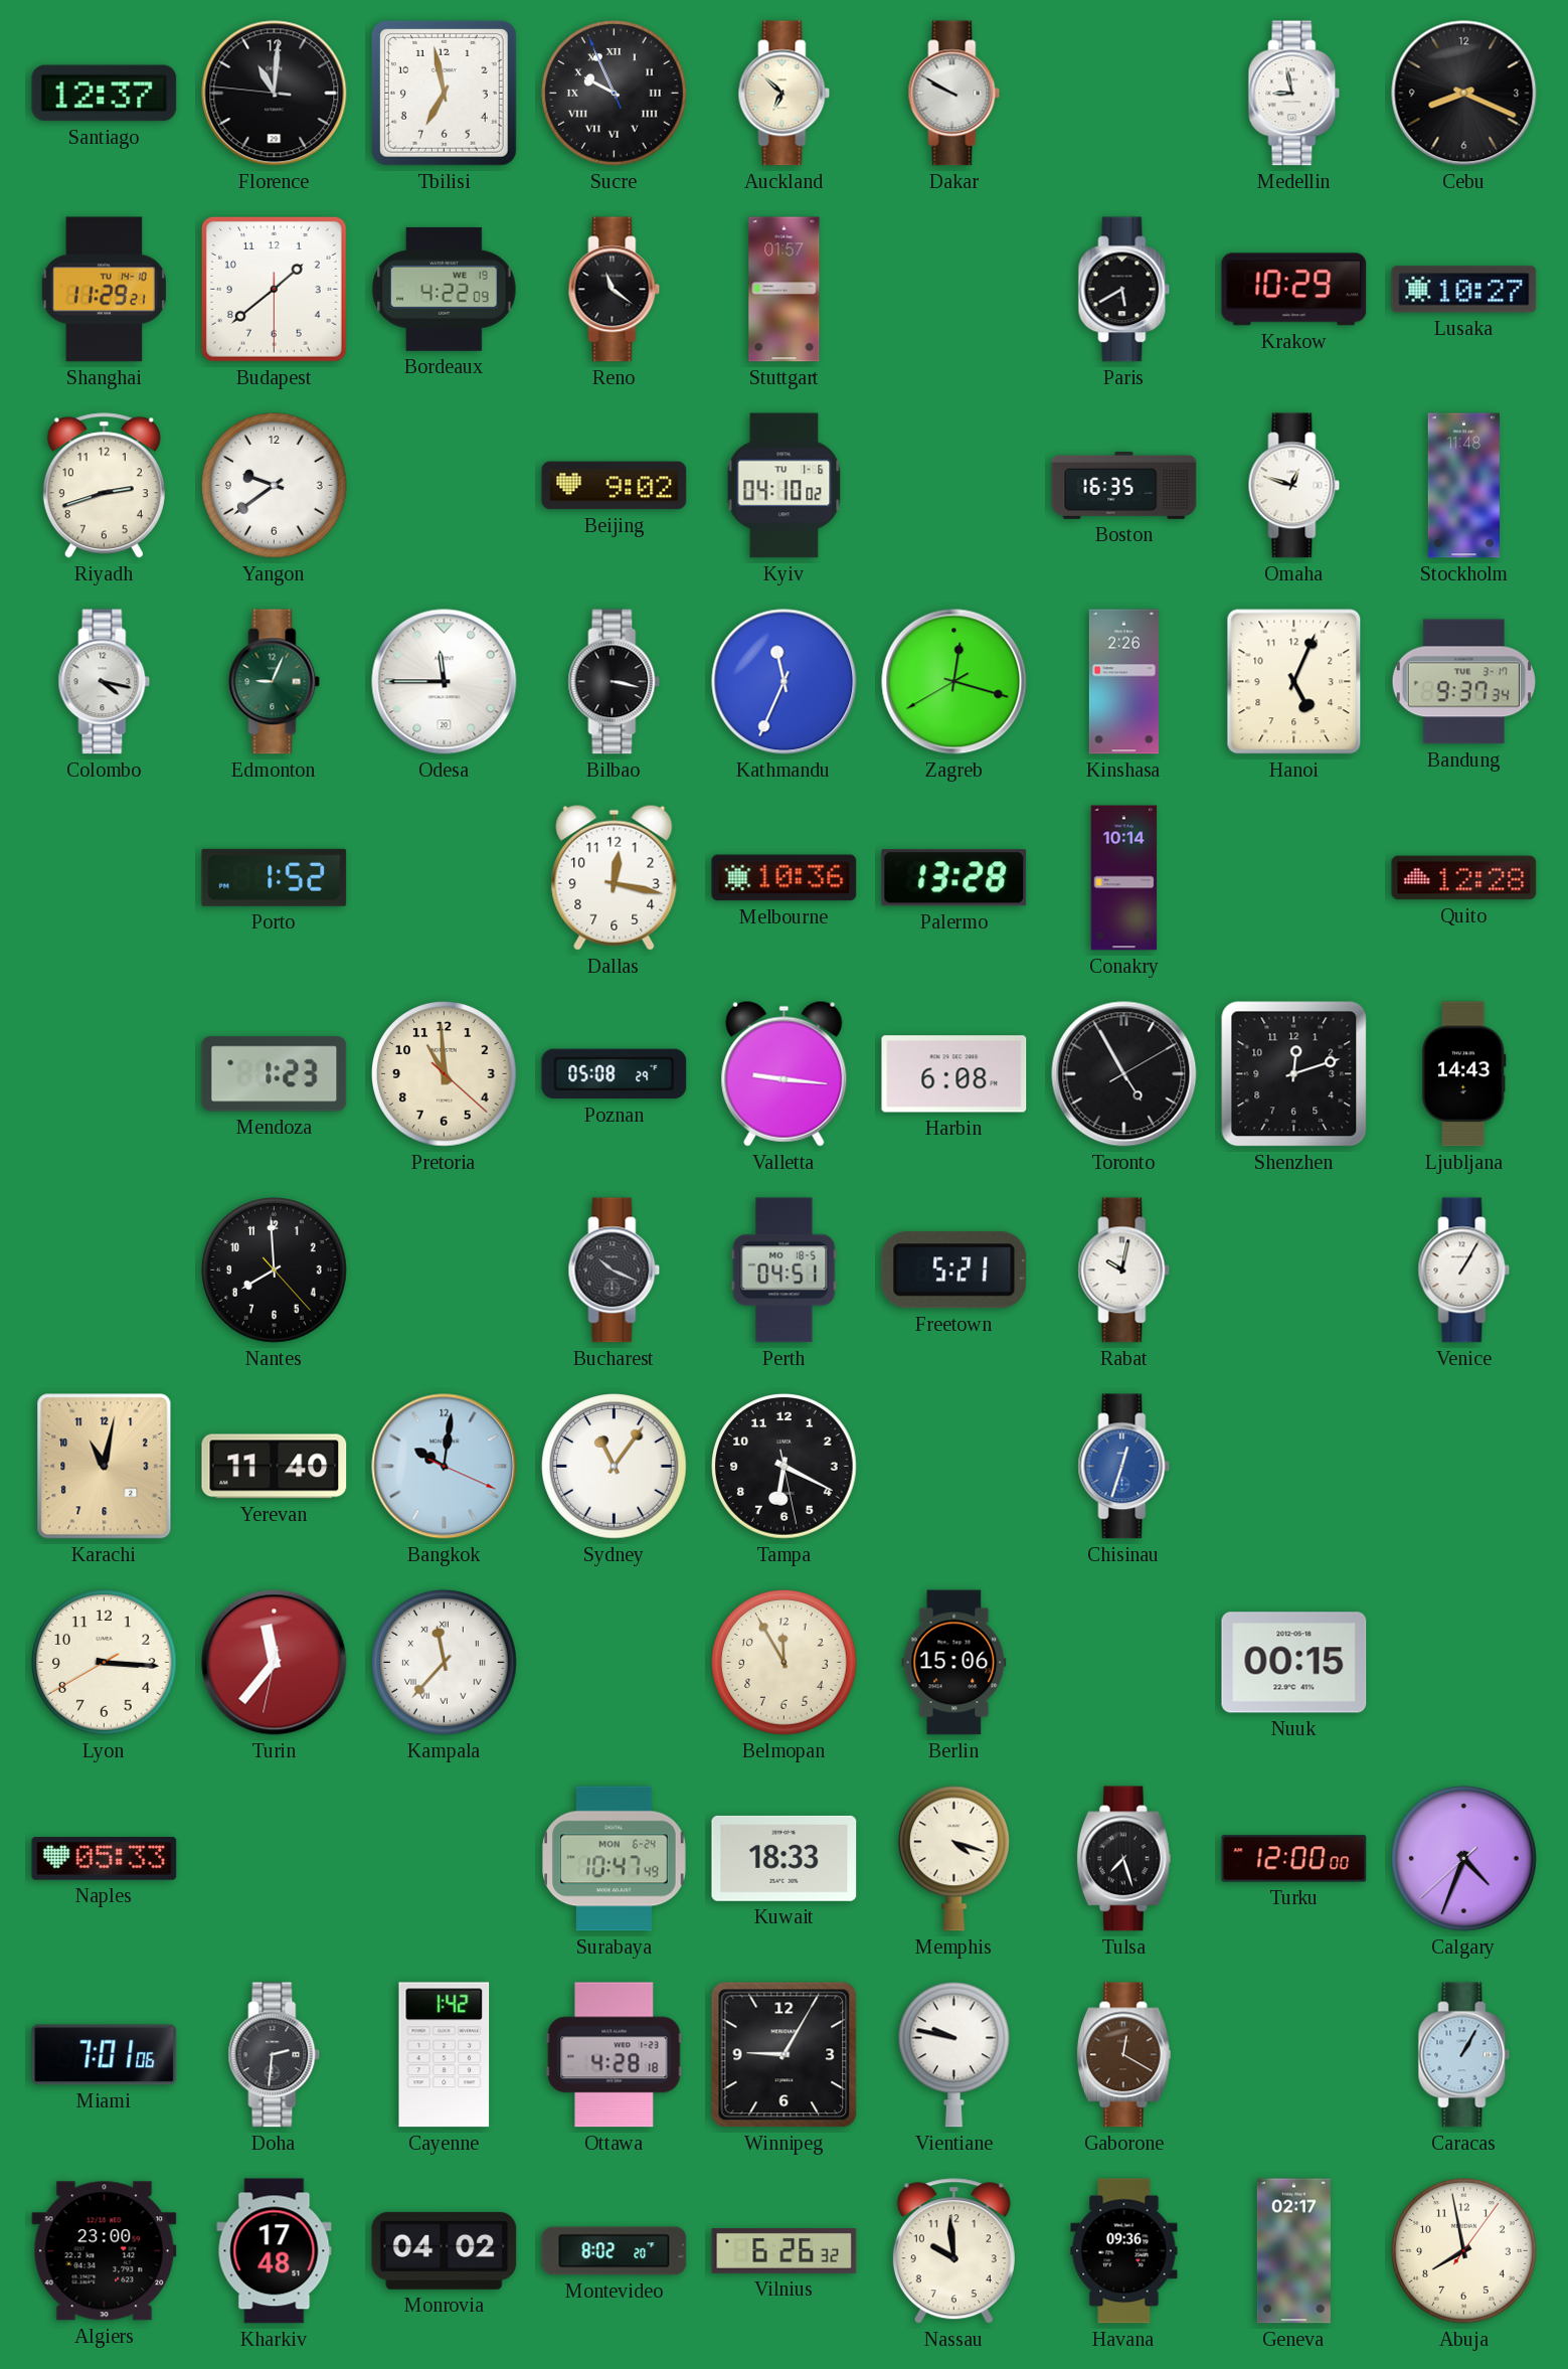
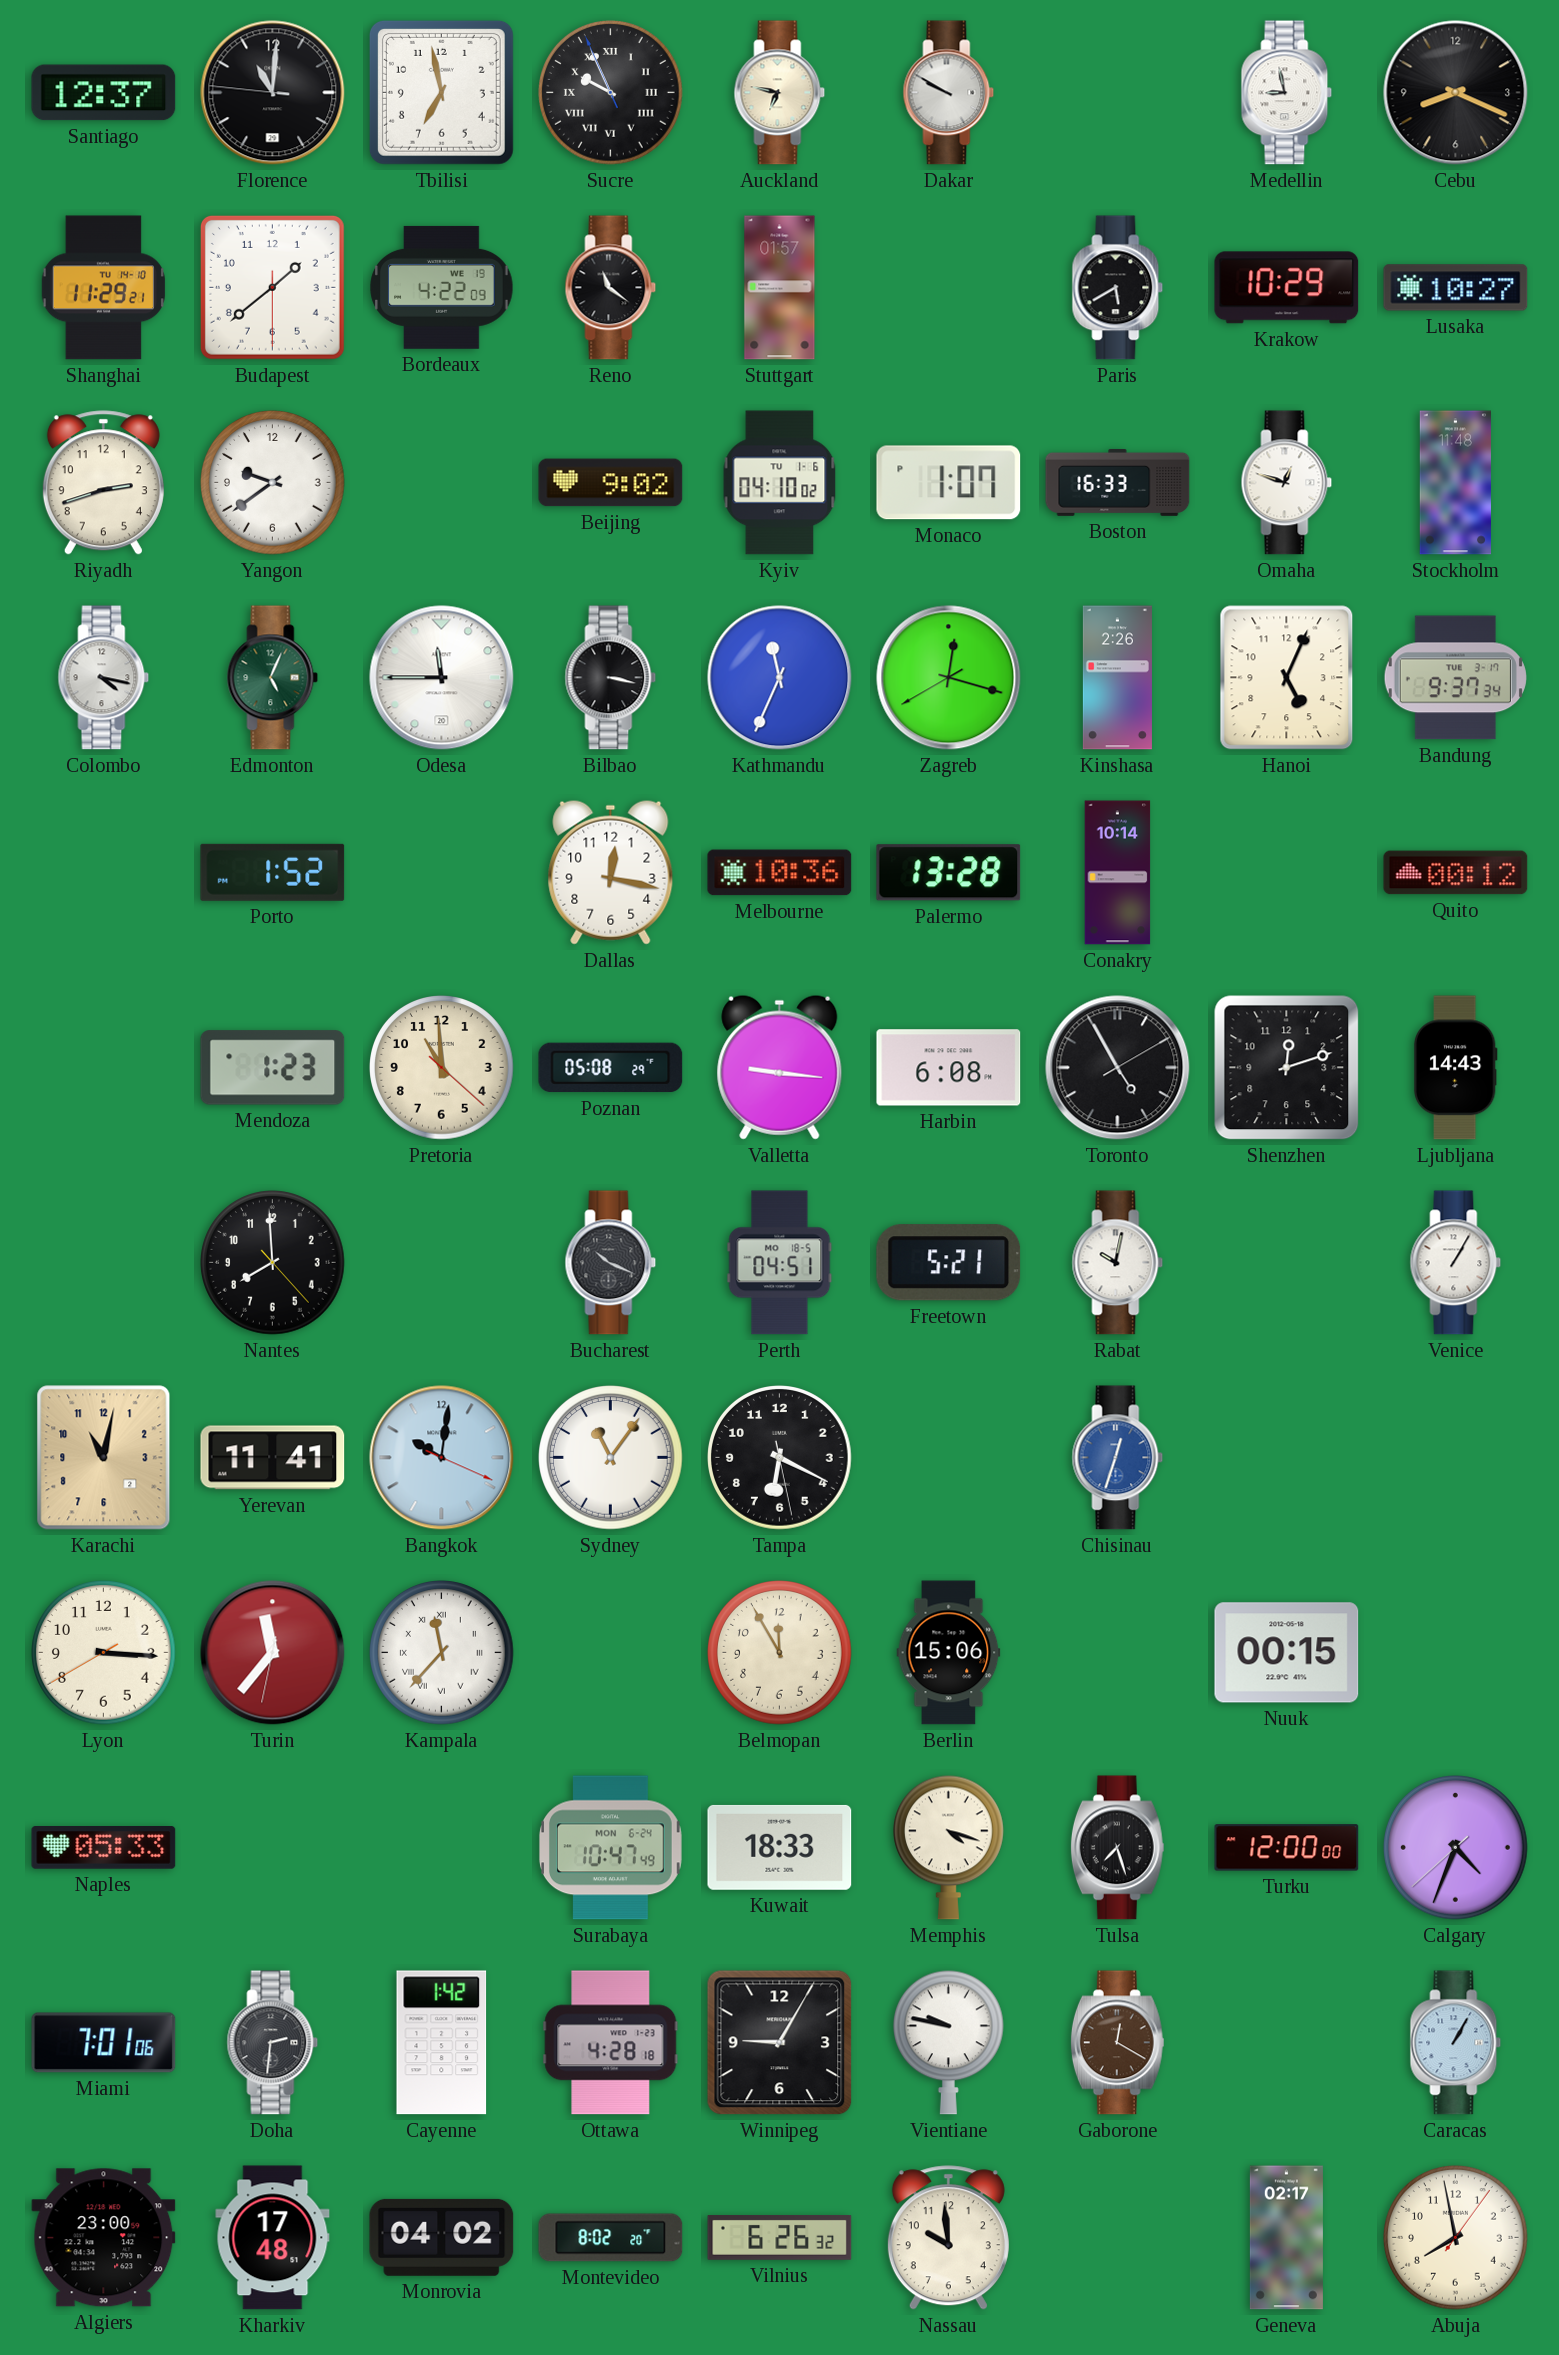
Auckland: 6:52 -> 6:47 (780, 93)
Monaco: none -> 1:07 (949, 483)
Boston: 16:35 -> 16:33 (1118, 482)
Edmonton: 9:04 -> 5:04 (273, 678)
Quito: 12:28 -> 00:12 (1456, 873)
Yerevan: 11:40 -> 11:41 (273, 1458)
Havana: 09:36 -> none (1124, 2251)
